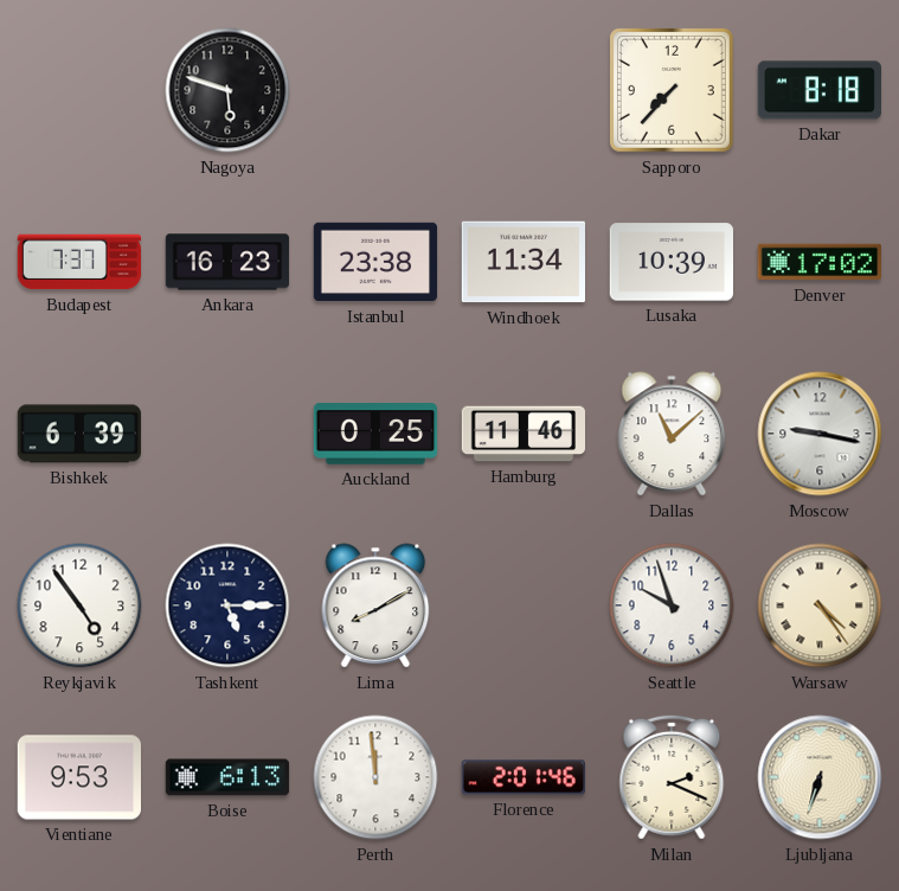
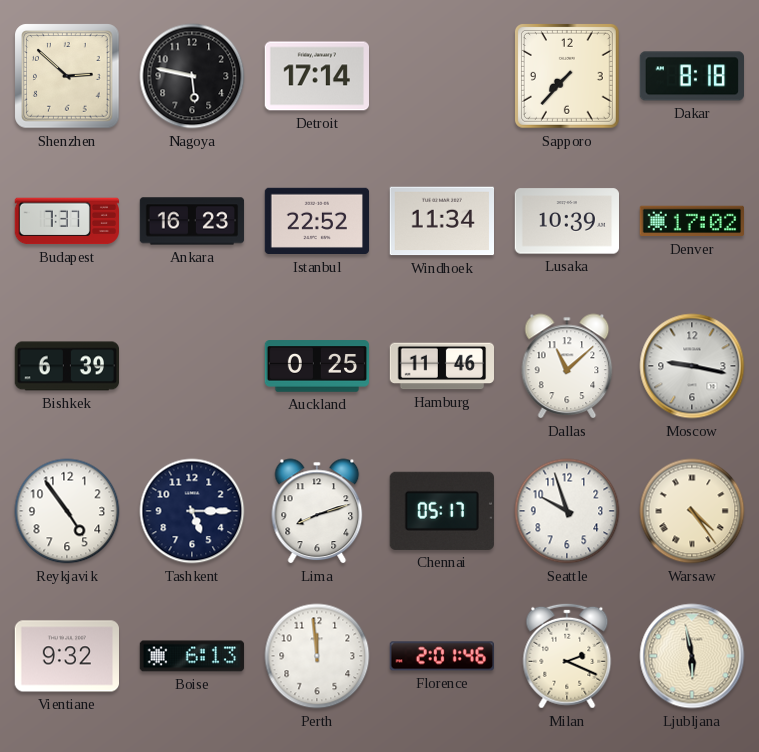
Shenzhen: none -> 2:52 (67, 76)
Nagoya: 5:48 -> 5:47 (192, 76)
Detroit: none -> 17:14 (316, 76)
Istanbul: 23:38 -> 22:52 (317, 221)
Lima: 8:10 -> 8:12 (317, 511)
Chennai: none -> 05:17 (442, 511)
Vientiane: 9:53 -> 9:32 (66, 656)
Ljubljana: 6:33 -> 5:58 (692, 656)
